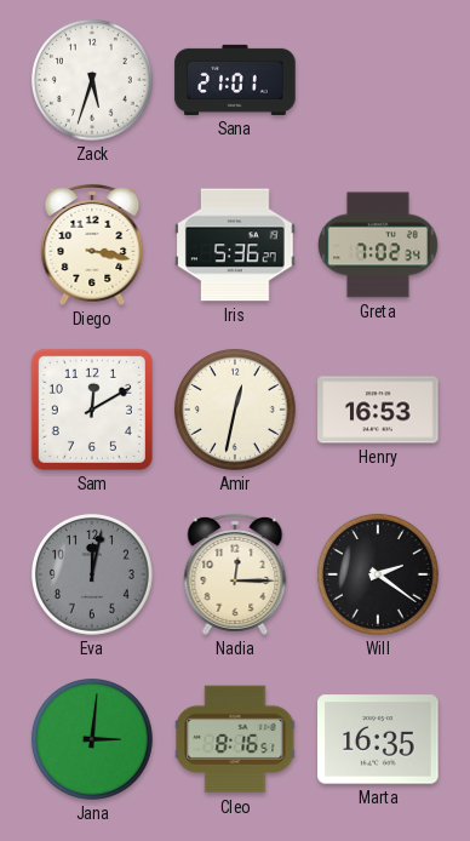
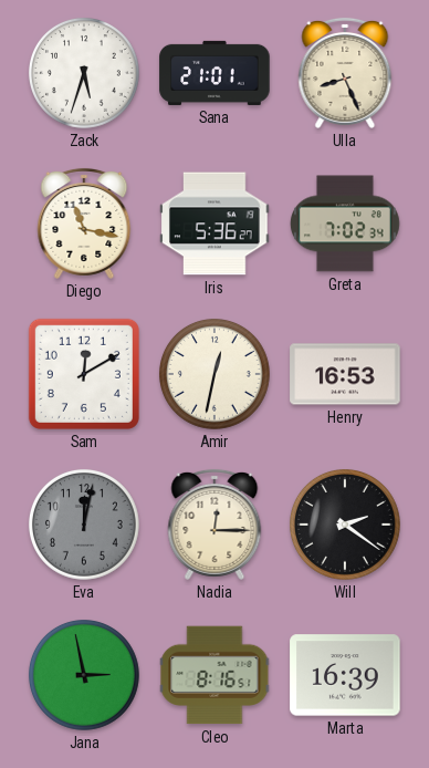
Ulla: none -> 8:26 (345, 73)
Diego: 3:17 -> 11:17 (84, 224)
Jana: 3:01 -> 2:58 (84, 675)
Marta: 16:35 -> 16:39 (345, 675)
